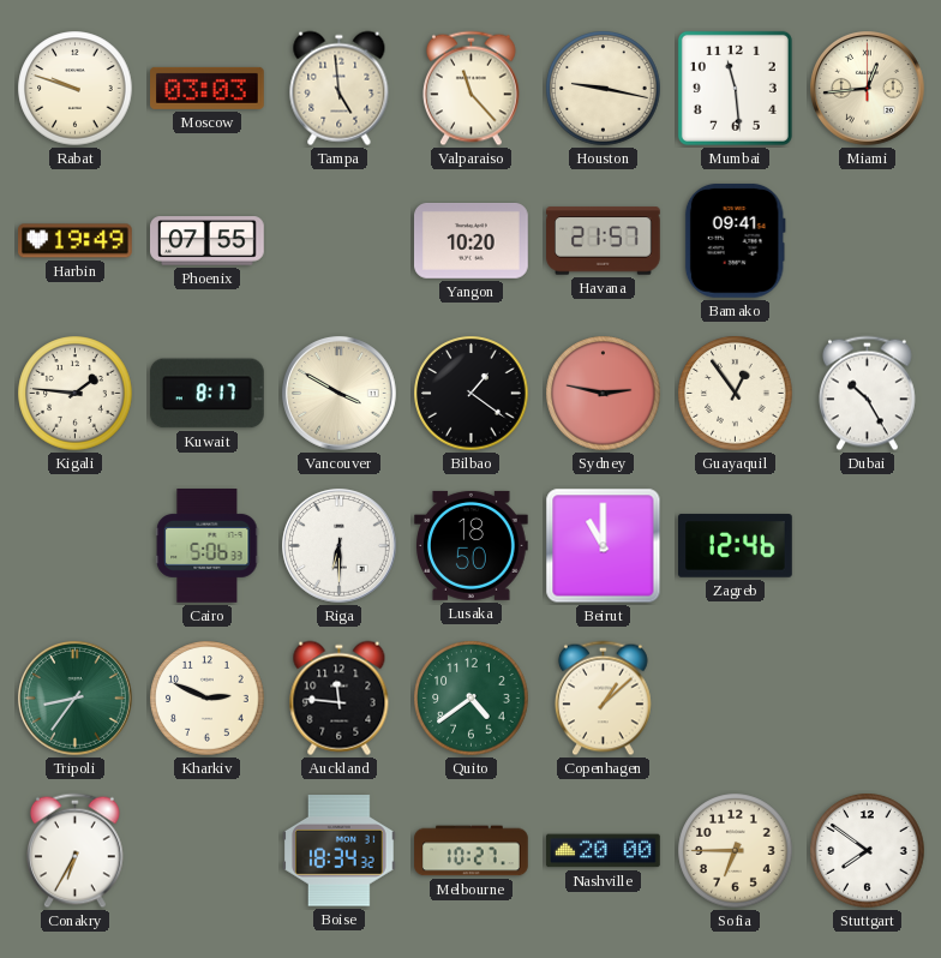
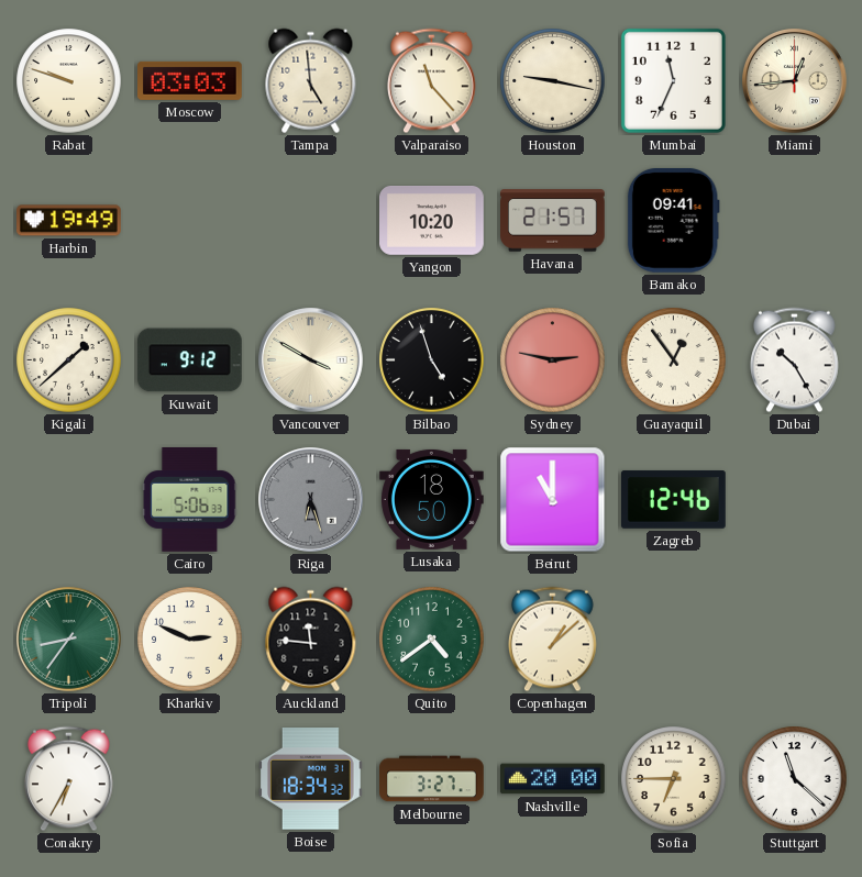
Mumbai: 11:29 -> 11:34 (673, 80)
Phoenix: 07:55 -> none (208, 241)
Kigali: 1:46 -> 1:38 (69, 360)
Kuwait: 8:17 -> 9:12 (189, 360)
Bilbao: 1:21 -> 4:57 (432, 360)
Riga: 6:30 -> 6:27 (311, 500)
Riga dial: white -> grey (311, 500)
Melbourne: 10:27 -> 3:27 (432, 779)
Stuttgart: 7:51 -> 11:22 (795, 779)
